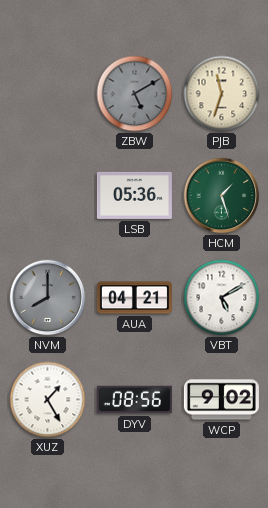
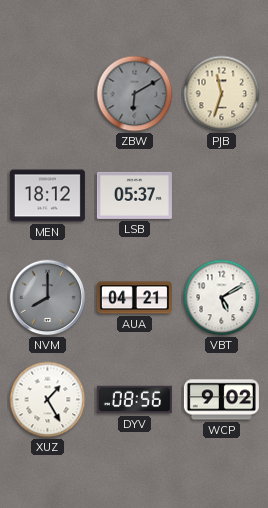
ZBW: 5:10 -> 6:10 (135, 94)
MEN: none -> 18:12 (47, 196)
LSB: 05:36 -> 05:37 (134, 195)
HCM: 1:27 -> none (222, 196)
